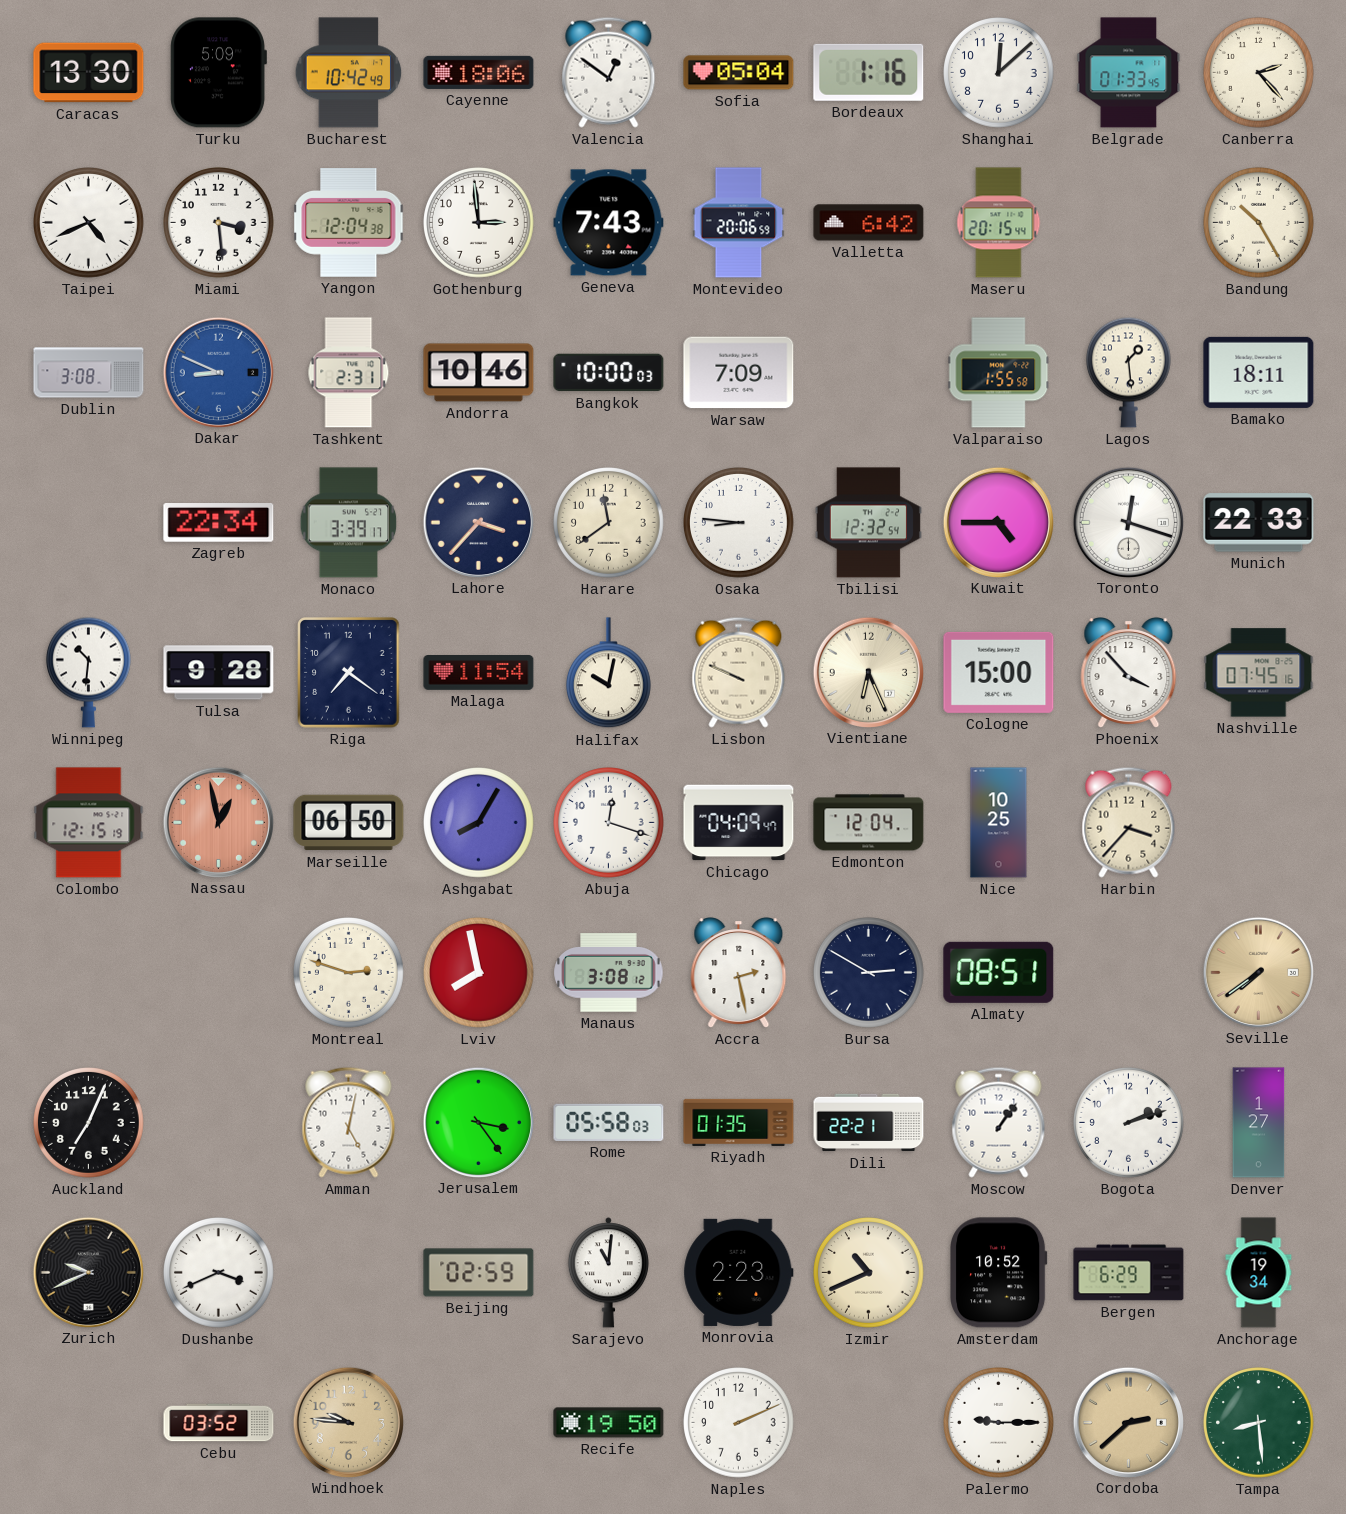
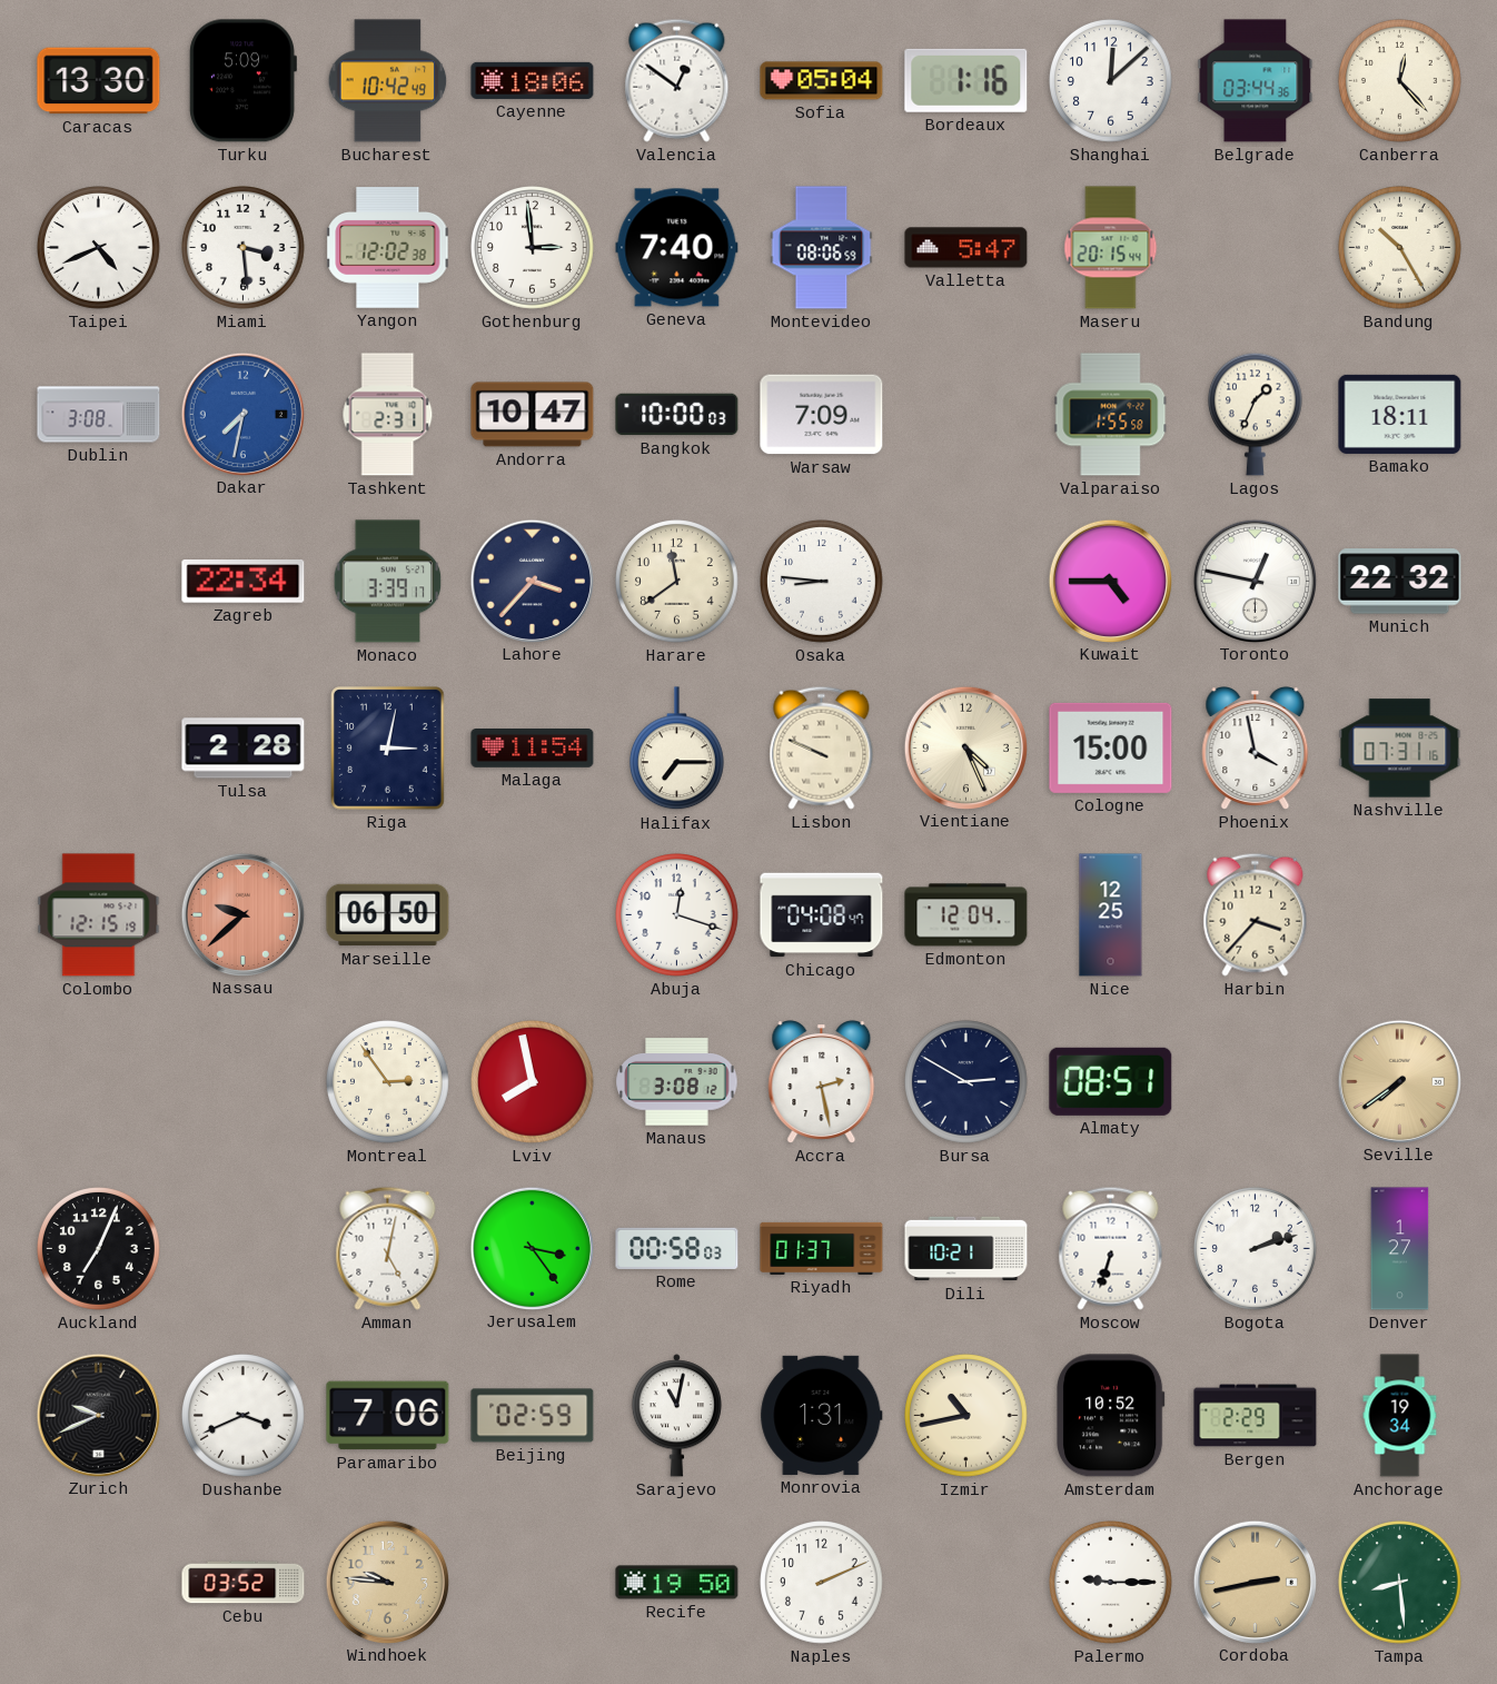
Belgrade: 01:33 -> 03:44 (1256, 81)
Canberra: 2:23 -> 12:23 (1400, 81)
Yangon: 12:04 -> 12:02 (388, 248)
Geneva: 7:43 -> 7:40 (677, 248)
Montevideo: 20:06 -> 08:06 (822, 248)
Valletta: 6:42 -> 5:47 (966, 248)
Dakar: 8:49 -> 7:32 (242, 414)
Andorra: 10:46 -> 10:47 (533, 415)
Lagos: 1:29 -> 1:34 (1255, 414)
Tbilisi: 12:32 -> none (868, 523)
Toronto: 12:18 -> 12:47 (1255, 581)
Munich: 22:33 -> 22:32 (1400, 582)
Winnipeg: 10:31 -> none (88, 672)
Tulsa: 9:28 -> 2:28 (244, 749)
Riga: 7:21 -> 3:02 (388, 749)
Halifax: 10:02 -> 7:15 (676, 749)
Vientiane: 6:26 -> 4:26 (965, 747)
Phoenix: 3:53 -> 3:58 (1256, 749)
Nashville: 07:45 -> 07:31 (1400, 749)
Nassau: 12:58 -> 9:38 (242, 914)
Ashgabat: 8:05 -> none (479, 823)
Chicago: 04:09 -> 04:08 (822, 915)
Nice: 10:25 -> 12:25 (1111, 915)
Montreal: 2:48 -> 2:54 (388, 1082)
Rome: 05:58 -> 00:58 (677, 1248)
Riyadh: 01:35 -> 01:37 (822, 1248)
Dili: 22:21 -> 10:21 (966, 1249)
Moscow: 1:06 -> 6:33 (1111, 1248)
Paramaribo: none -> 7:06 (388, 1416)
Sarajevo: 11:01 -> 11:02 (676, 1416)
Monrovia: 2:23 -> 1:31 (822, 1415)
Izmir: 10:41 -> 10:43 (966, 1416)
Bergen: 6:29 -> 2:29 (1256, 1416)
Cordoba: 2:38 -> 2:43 (1255, 1582)
